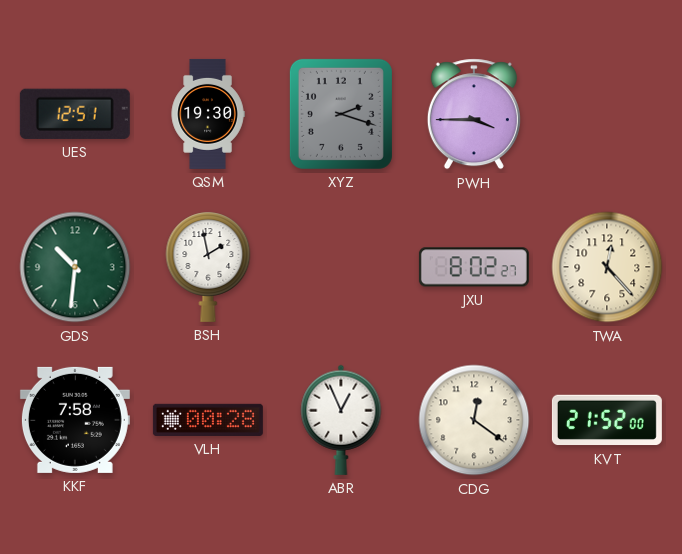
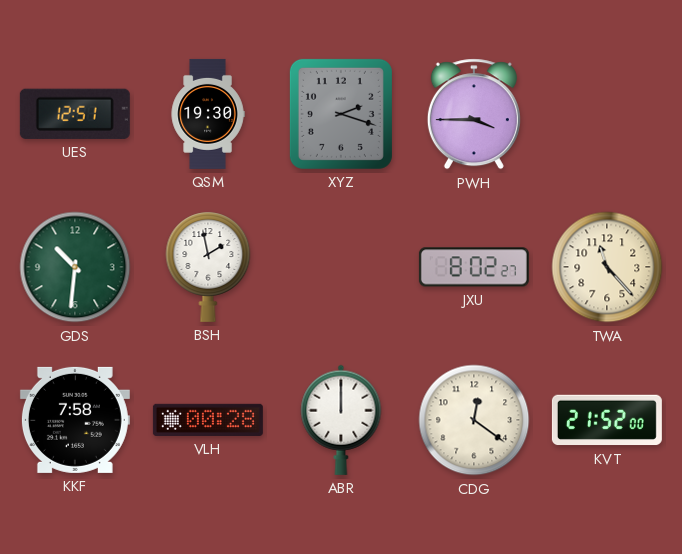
TWA: 12:23 -> 11:23 (607, 267)
ABR: 12:56 -> 12:00 (341, 420)
